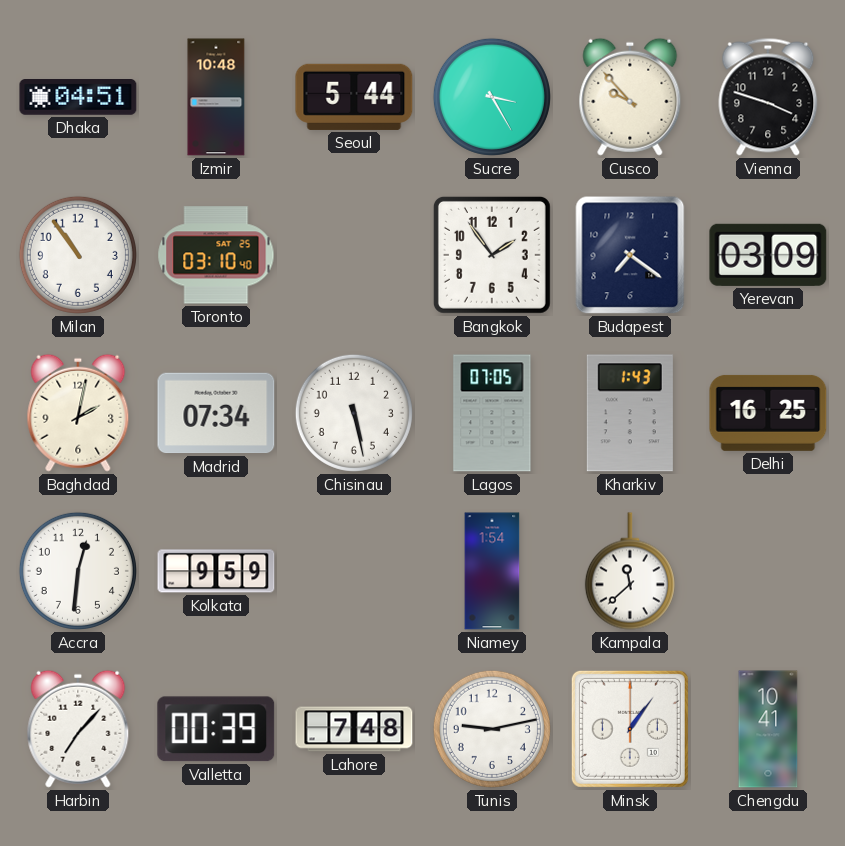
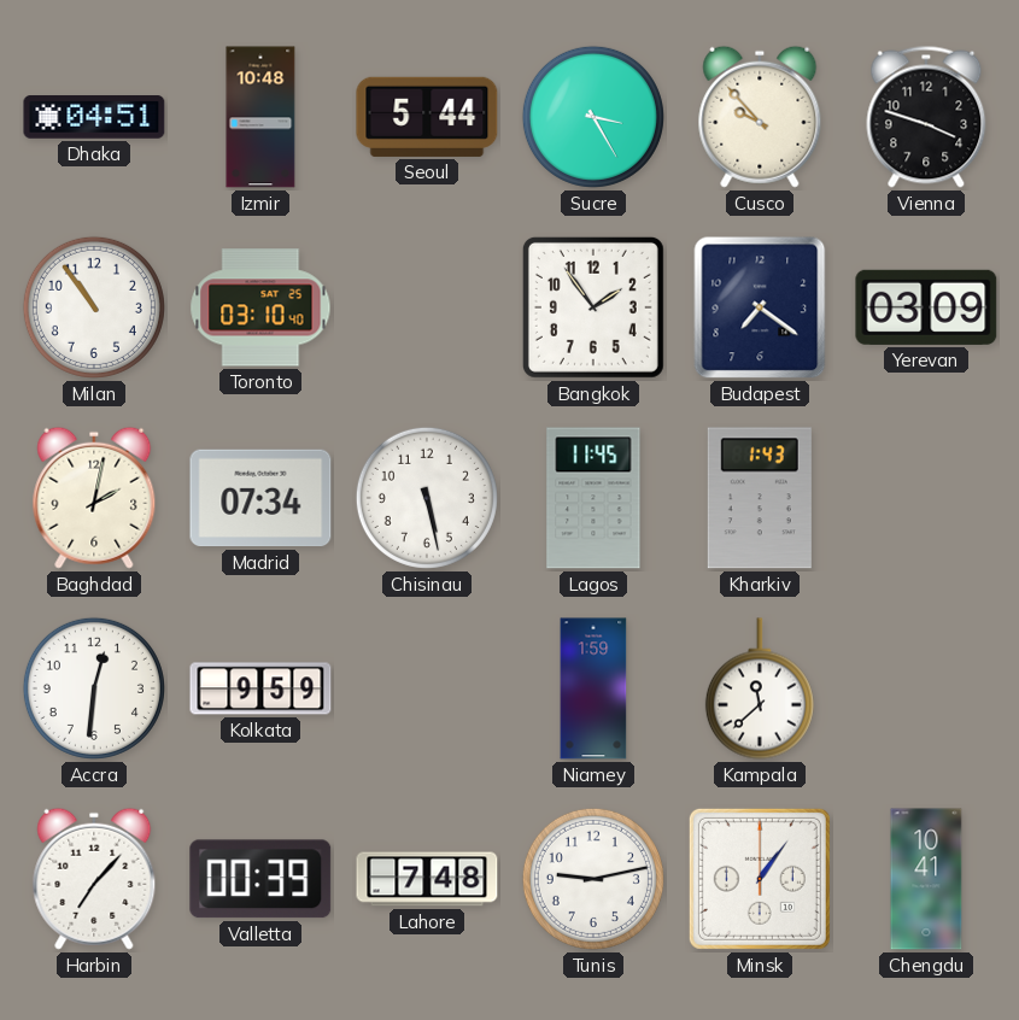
Lagos: 07:05 -> 11:45 (593, 498)
Delhi: 16:25 -> none (768, 413)
Niamey: 1:54 -> 1:59 (593, 688)
